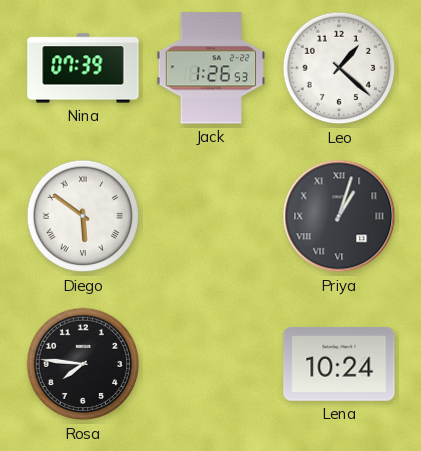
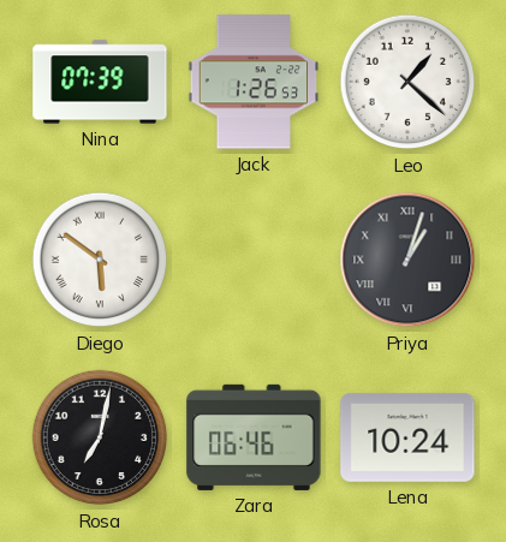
Rosa: 7:46 -> 7:02 (100, 437)
Zara: none -> 06:46 (254, 437)
